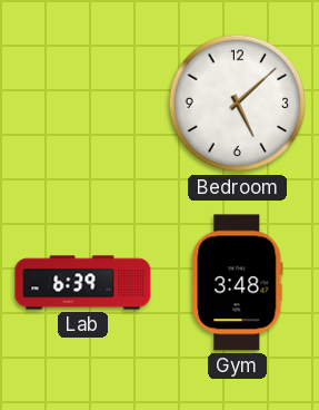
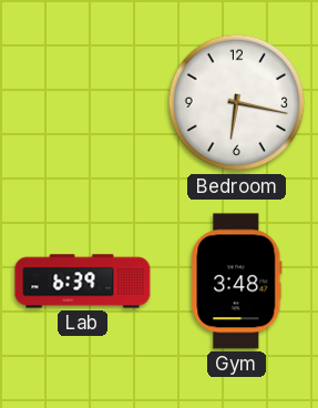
Bedroom: 5:08 -> 6:17 (237, 103)
